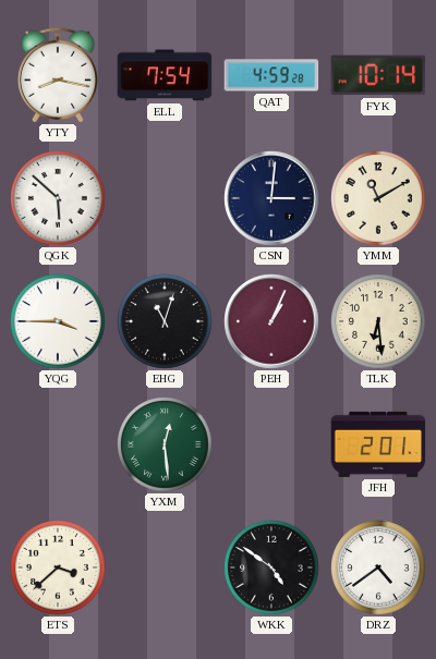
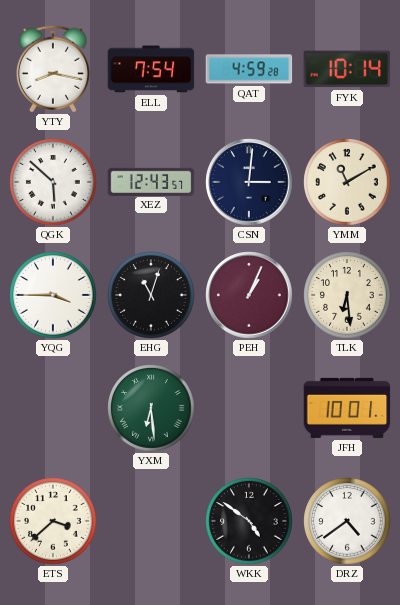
XEZ: none -> 12:43 (151, 181)
YXM: 12:29 -> 6:29 (151, 408)
JFH: 2:01 -> 10:01 (347, 408)
